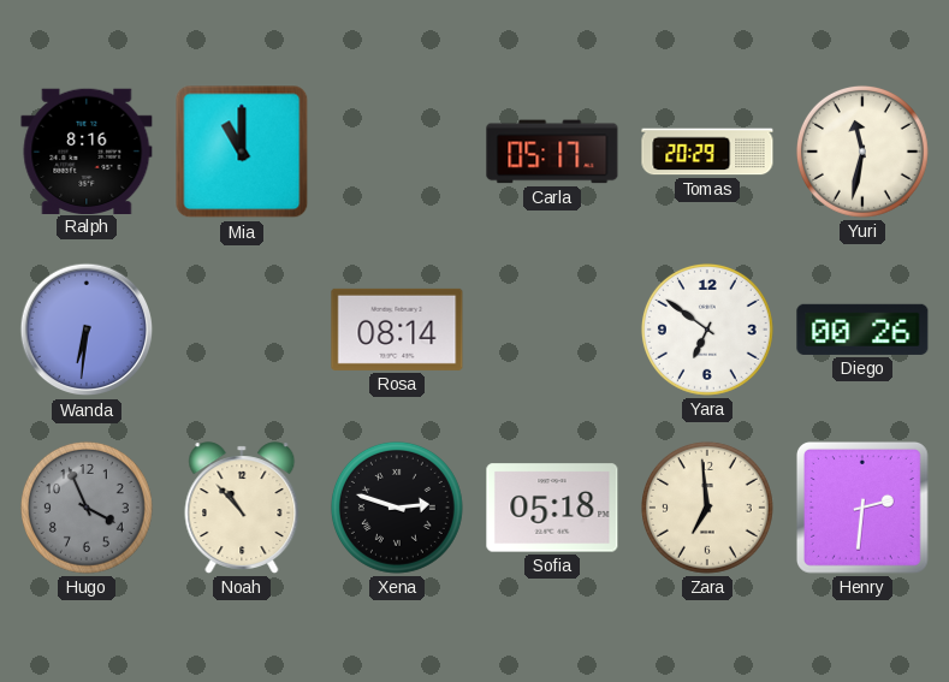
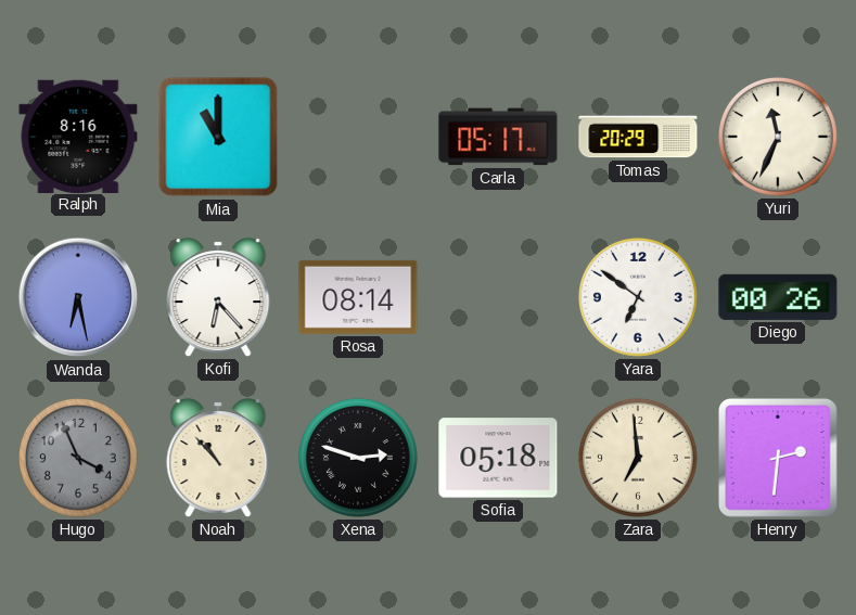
Yuri: 11:32 -> 11:34 (778, 137)
Wanda: 6:31 -> 6:28 (78, 297)
Kofi: none -> 6:23 (218, 297)
